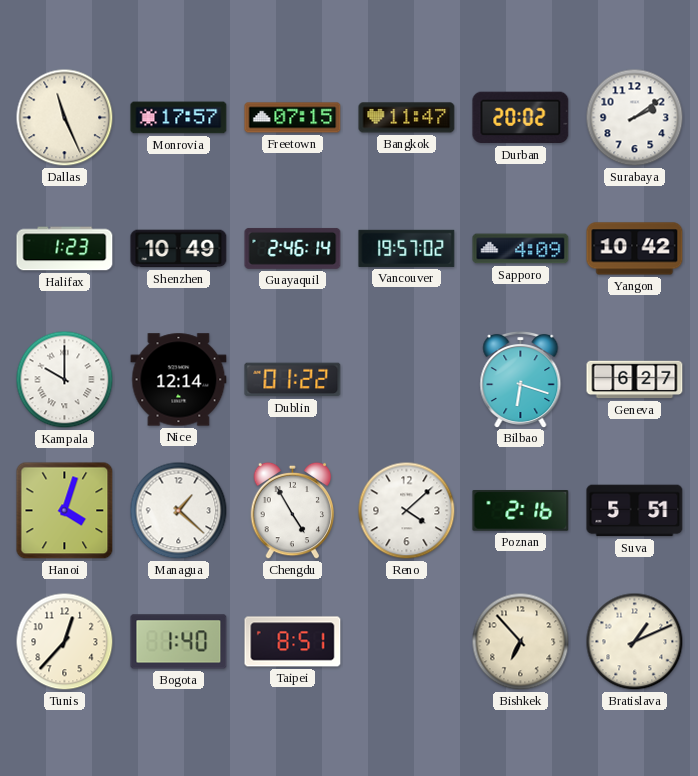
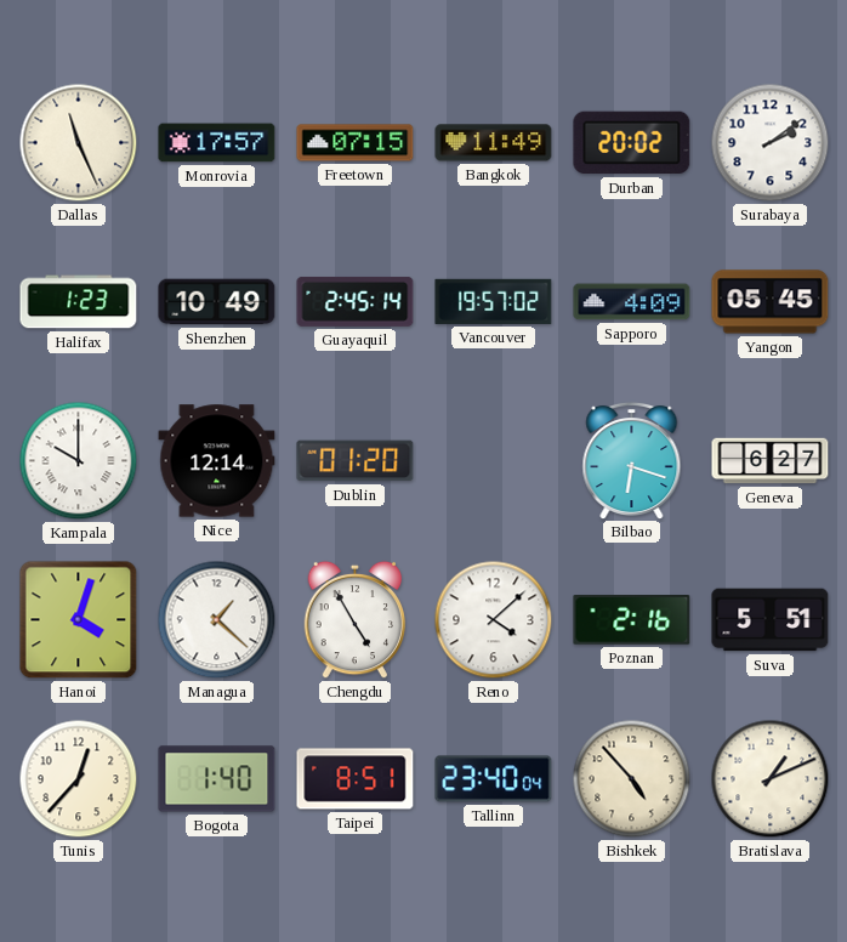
Bangkok: 11:47 -> 11:49 (494, 143)
Guayaquil: 2:46 -> 2:45 (356, 301)
Yangon: 10:42 -> 05:45 (771, 302)
Dublin: 01:22 -> 01:20 (356, 461)
Tallinn: none -> 23:40 (494, 779)
Bishkek: 6:53 -> 4:53 (632, 779)
